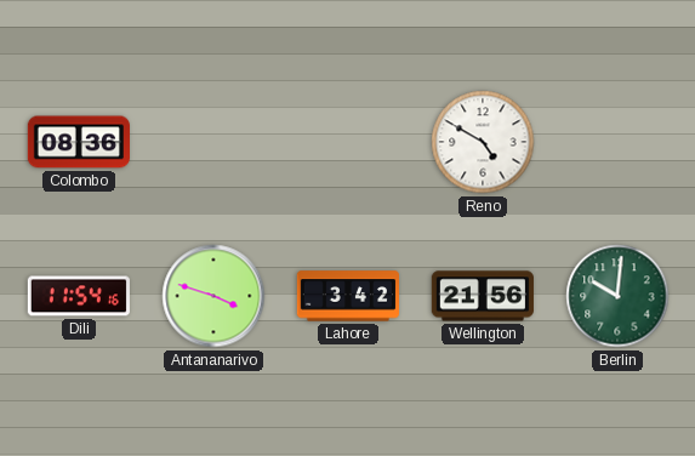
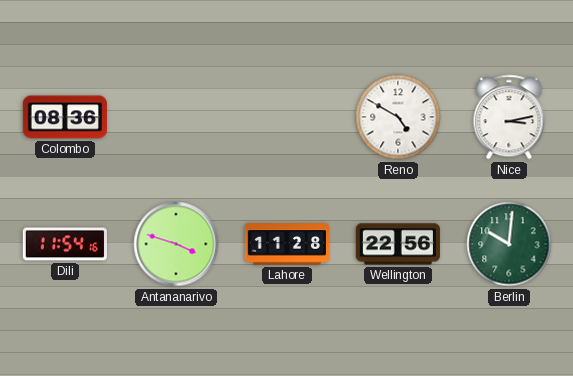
Nice: none -> 3:13 (509, 117)
Lahore: 3:42 -> 11:28 (286, 244)
Wellington: 21:56 -> 22:56 (398, 244)
